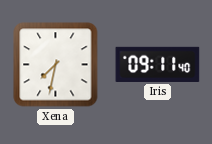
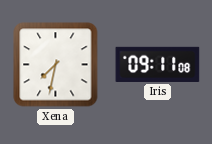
Iris: 09:11:40 -> 09:11:08 (158, 64)
